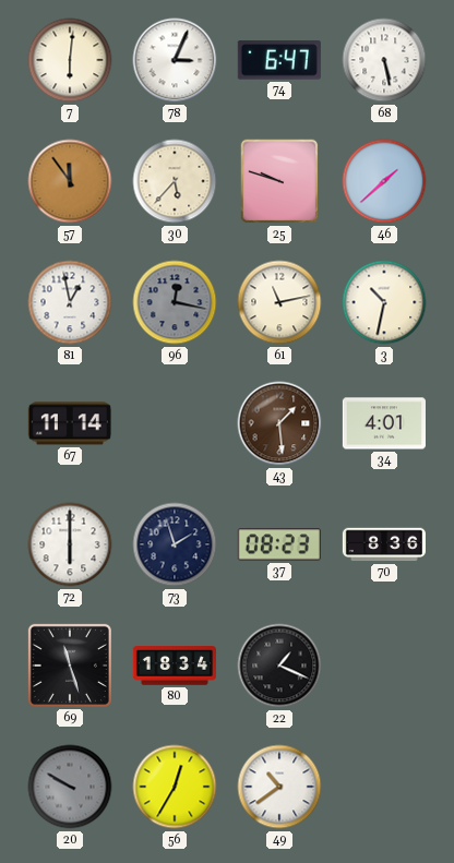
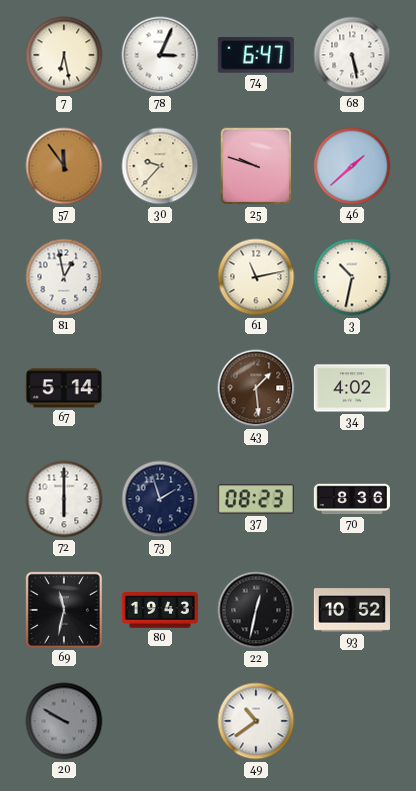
7: 6:01 -> 6:28 (64, 55)
30: 5:37 -> 9:37 (160, 166)
96: 12:17 -> none (175, 302)
67: 11:14 -> 5:14 (64, 388)
34: 4:01 -> 4:02 (352, 388)
69: 11:27 -> 11:32 (64, 610)
80: 18:34 -> 19:43 (160, 610)
22: 1:19 -> 12:32 (256, 610)
93: none -> 10:52 (352, 610)
56: 12:35 -> none (175, 787)
